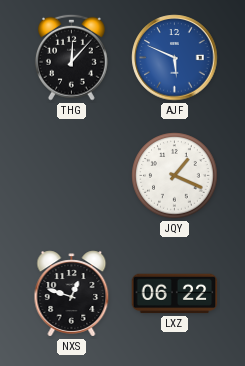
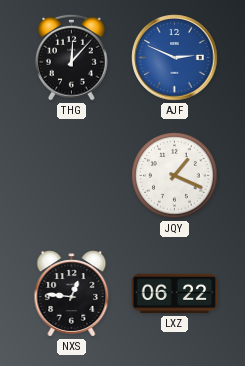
AJF: 5:49 -> 2:49 (175, 58)
NXS: 12:48 -> 12:46 (72, 294)
